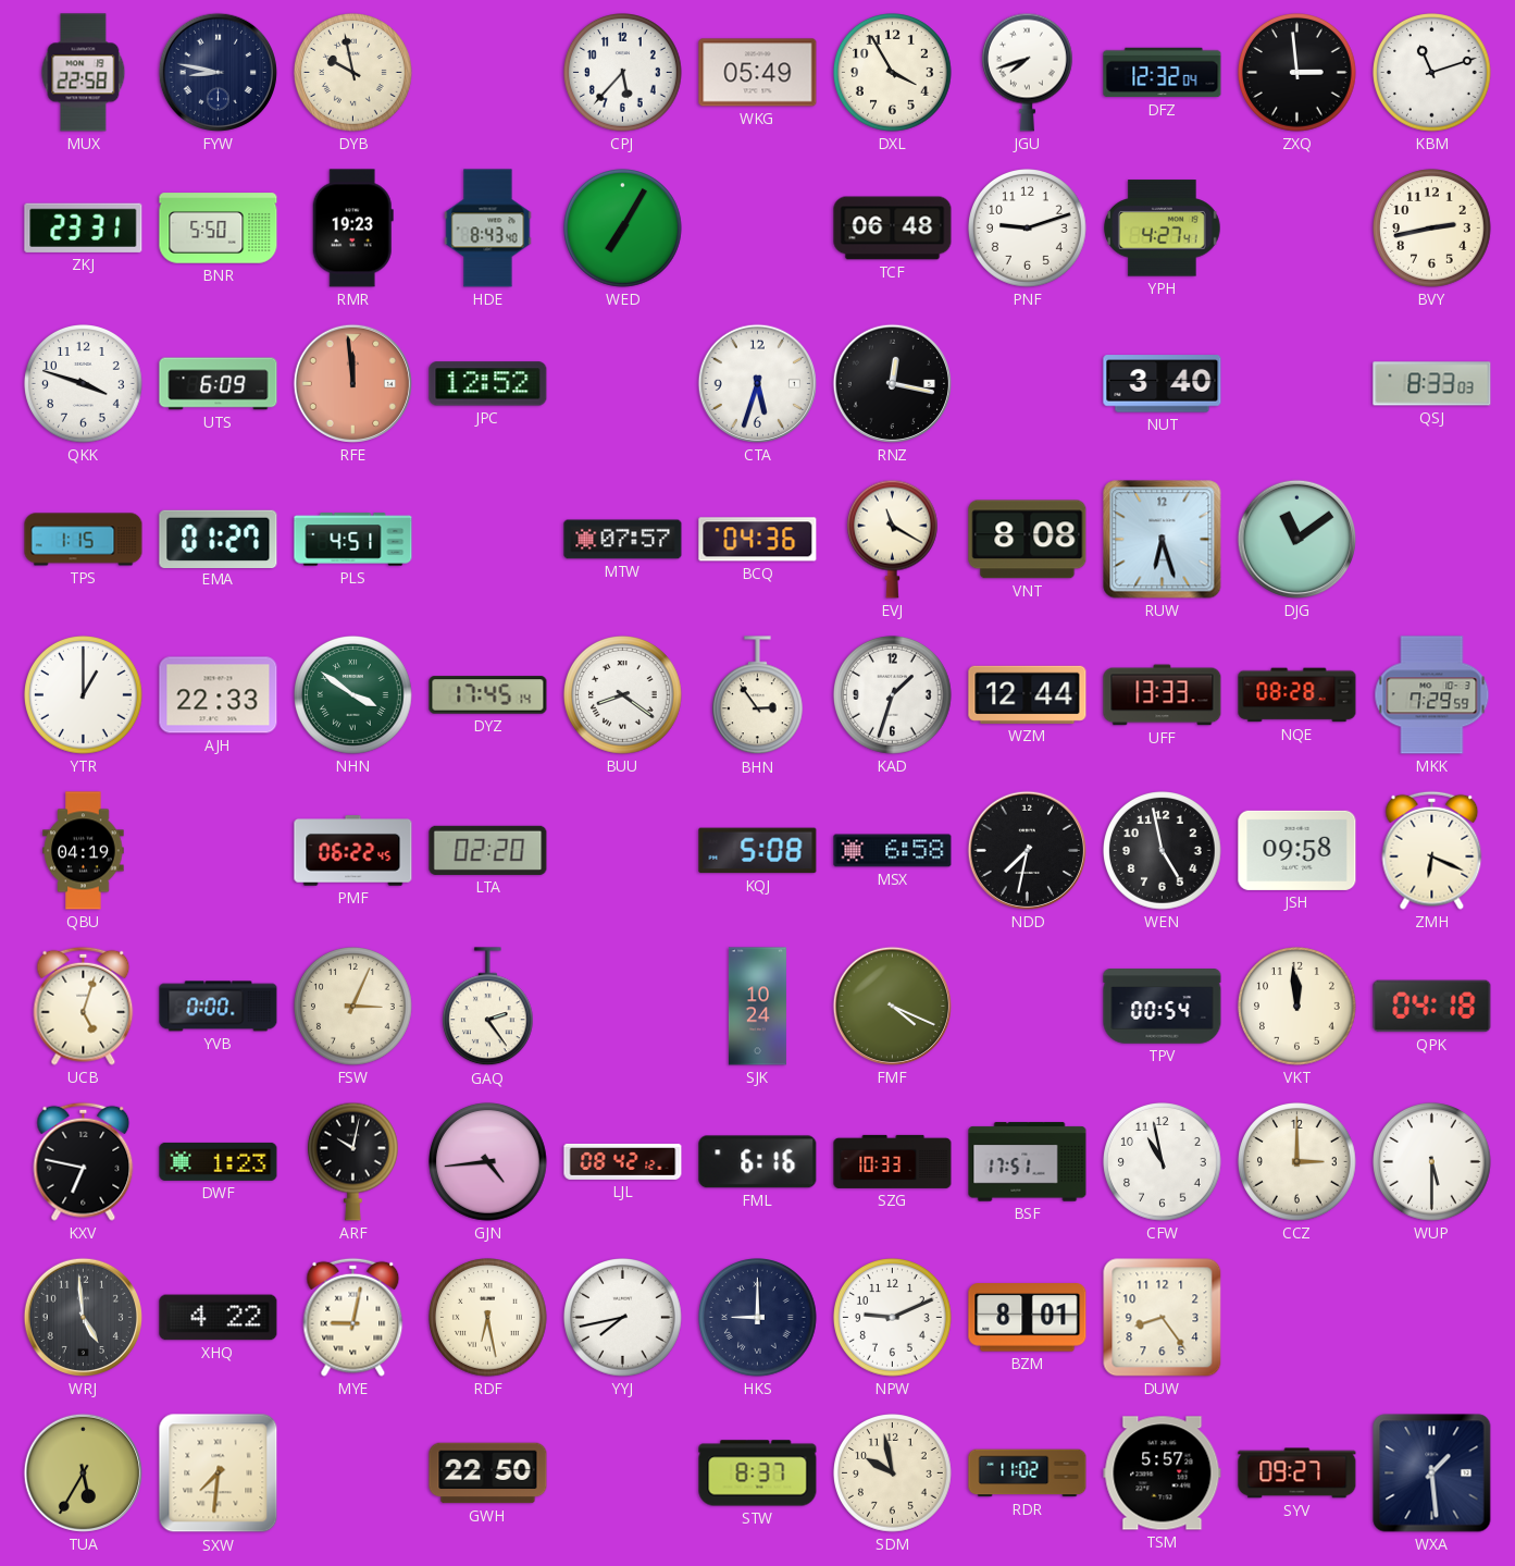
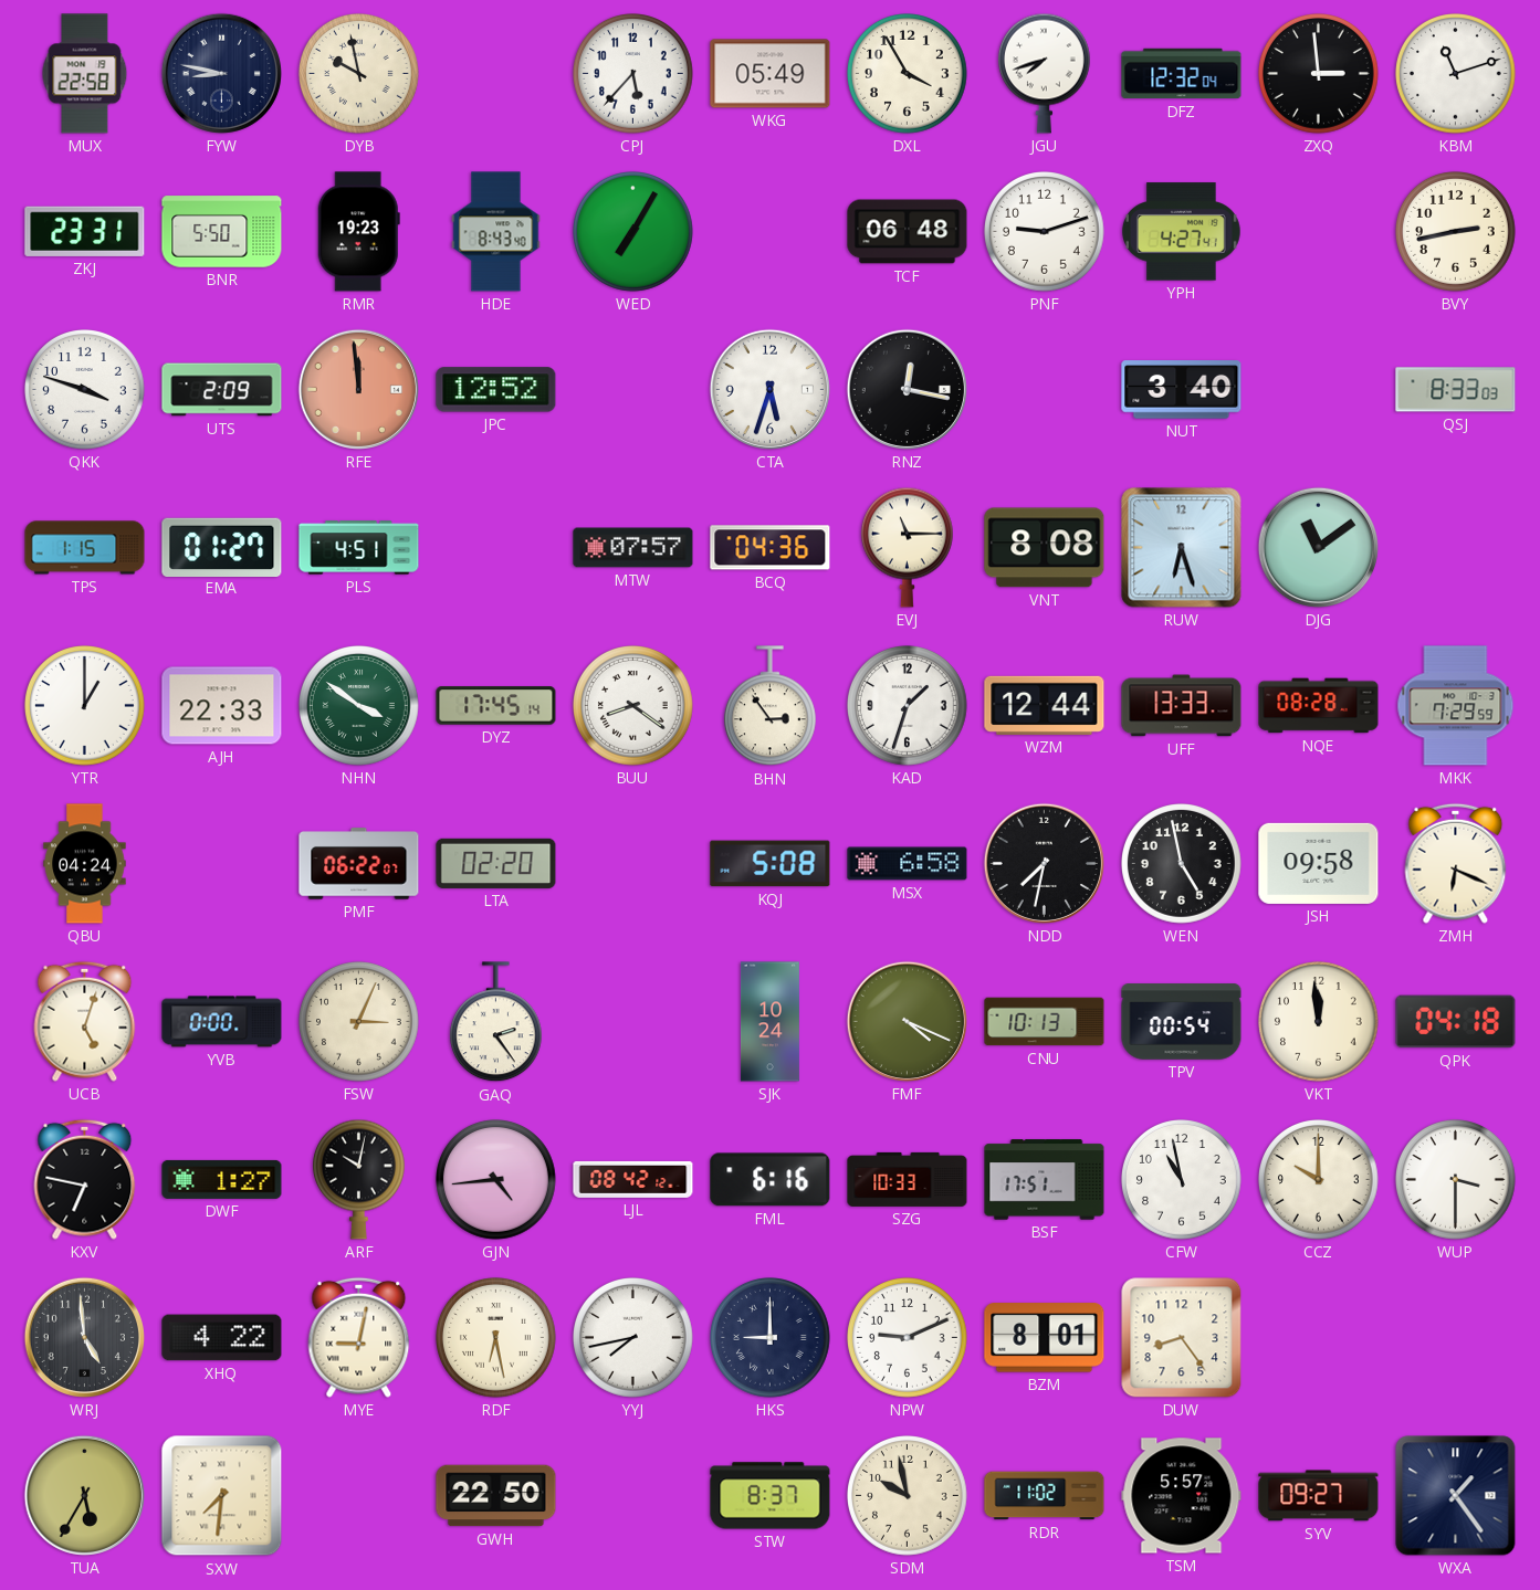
UTS: 6:09 -> 2:09 (222, 390)
EVJ: 11:20 -> 11:15 (907, 547)
QBU: 04:19 -> 04:24 (85, 864)
PMF: 06:22:45 -> 06:22:07 (359, 864)
CNU: none -> 10:13 (1045, 1022)
DWF: 1:23 -> 1:27 (222, 1179)
CCZ: 3:00 -> 10:00 (1319, 1180)
WUP: 5:30 -> 3:30 (1456, 1180)
WXA: 1:29 -> 1:24 (1456, 1496)
